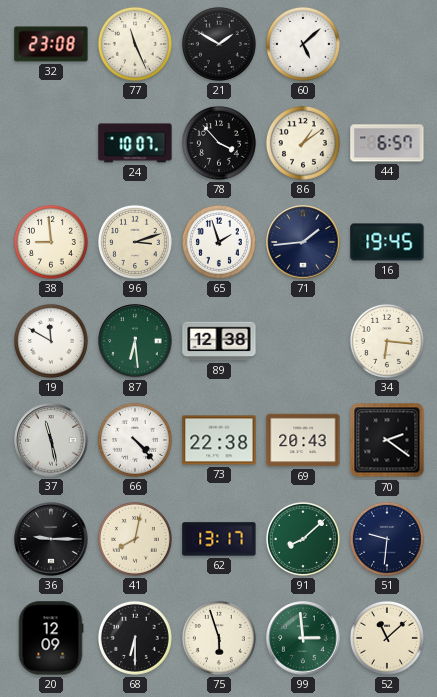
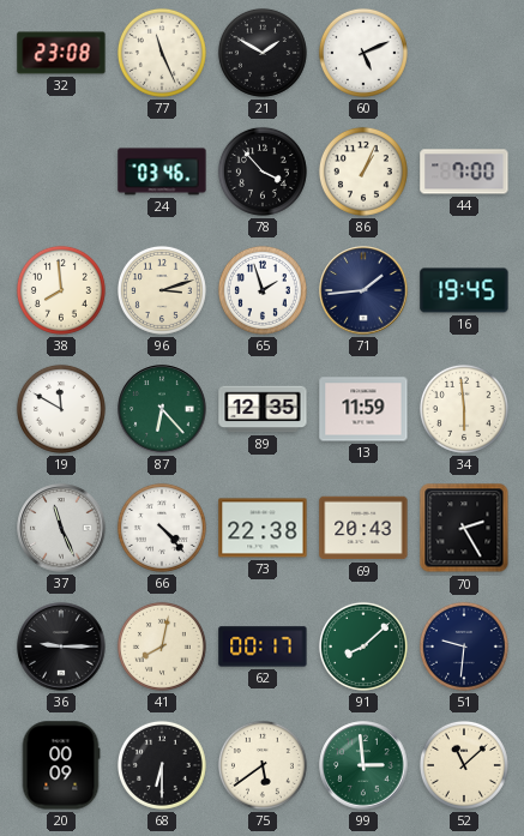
60: 5:08 -> 5:11 (363, 53)
24: 10:07 -> 03:46 (162, 172)
86: 1:09 -> 1:04 (363, 172)
44: 6:57 -> 7:00 (464, 172)
38: 8:59 -> 7:59 (61, 290)
87: 6:29 -> 6:23 (162, 409)
89: 12:38 -> 12:35 (263, 409)
13: none -> 11:59 (363, 409)
34: 6:16 -> 5:59 (464, 409)
37: 11:28 -> 11:26 (61, 528)
70: 2:21 -> 2:25 (464, 528)
62: 13:17 -> 00:17 (263, 646)
20: 12:09 -> 00:09 (61, 765)
75: 5:57 -> 5:39 (263, 765)
